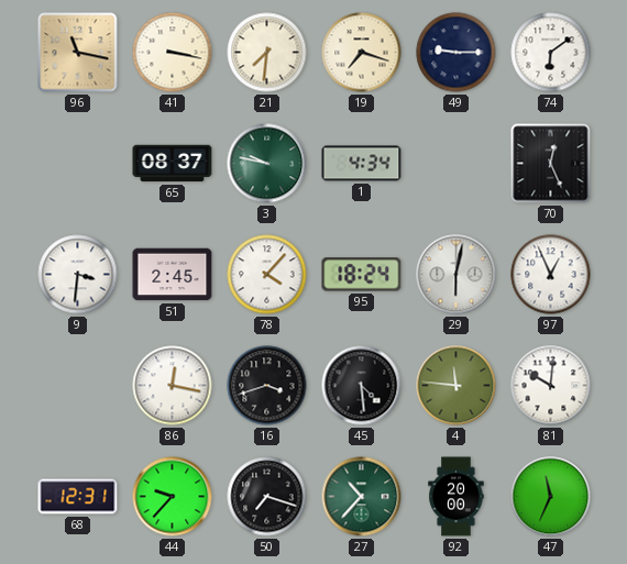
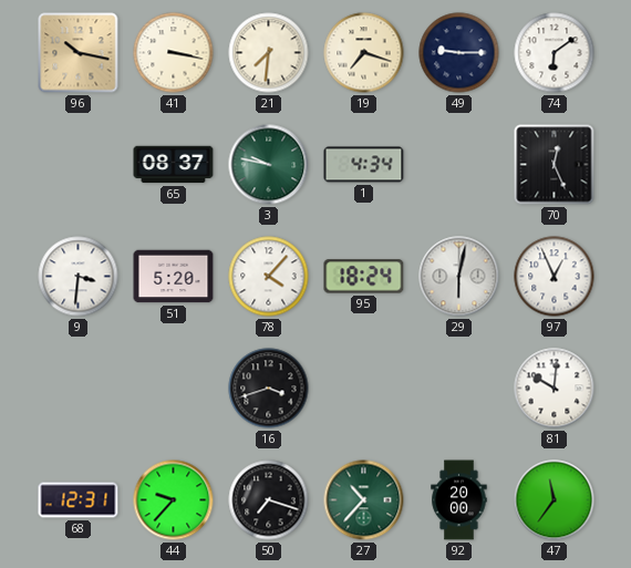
96: 11:17 -> 10:17 (79, 53)
51: 2:45 -> 5:20 (174, 277)
86: 12:17 -> none (173, 386)
45: 4:29 -> none (362, 386)
4: 11:46 -> none (457, 386)
47: 11:34 -> 11:36 (555, 500)
